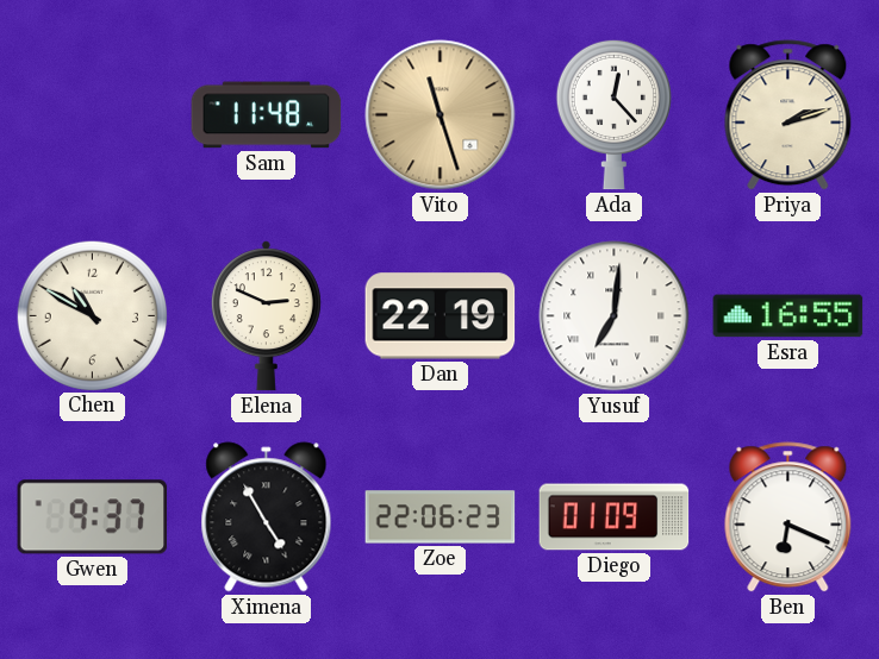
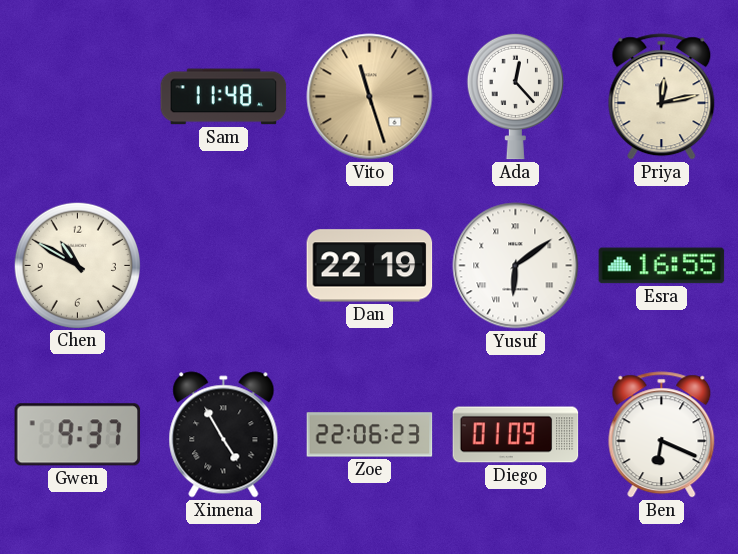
Priya: 2:12 -> 12:13 (662, 97)
Elena: 2:49 -> none (266, 316)
Yusuf: 7:01 -> 6:09 (516, 266)
